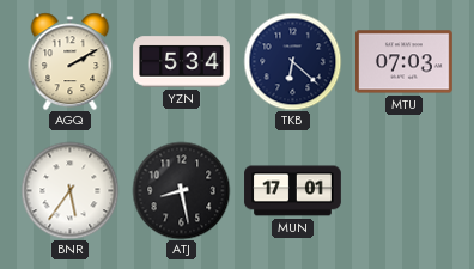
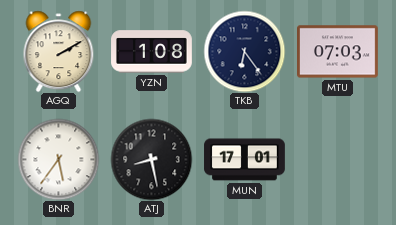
YZN: 5:34 -> 1:08 (152, 52)
TKB: 6:22 -> 6:24 (244, 51)
